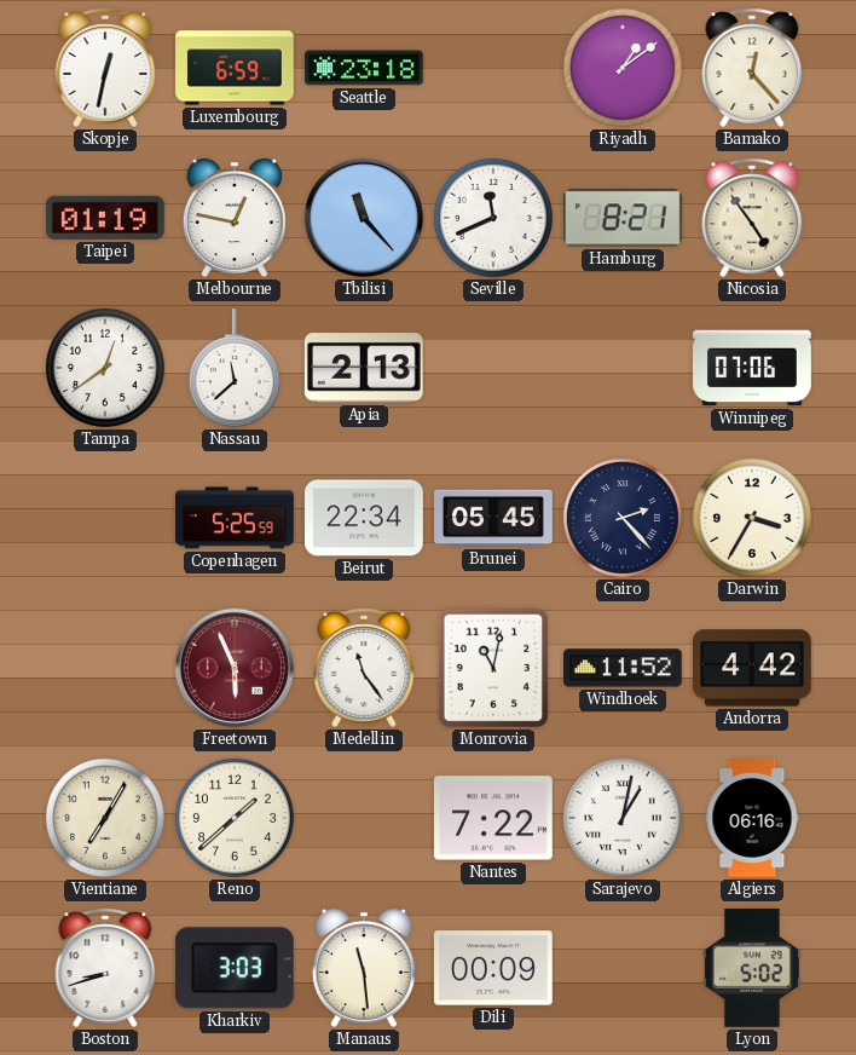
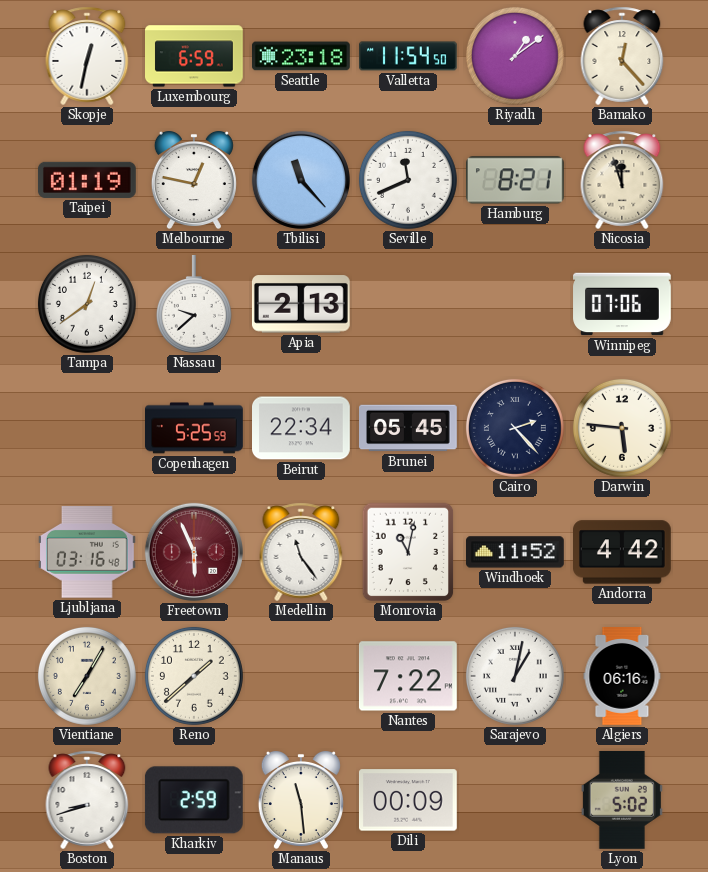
Valletta: none -> 11:54 (409, 56)
Nicosia: 4:54 -> 11:57 (622, 180)
Nassau: 11:38 -> 9:38 (194, 305)
Darwin: 3:35 -> 5:46 (622, 428)
Ljubljana: none -> 03:16 (87, 552)
Kharkiv: 3:03 -> 2:59 (194, 800)
